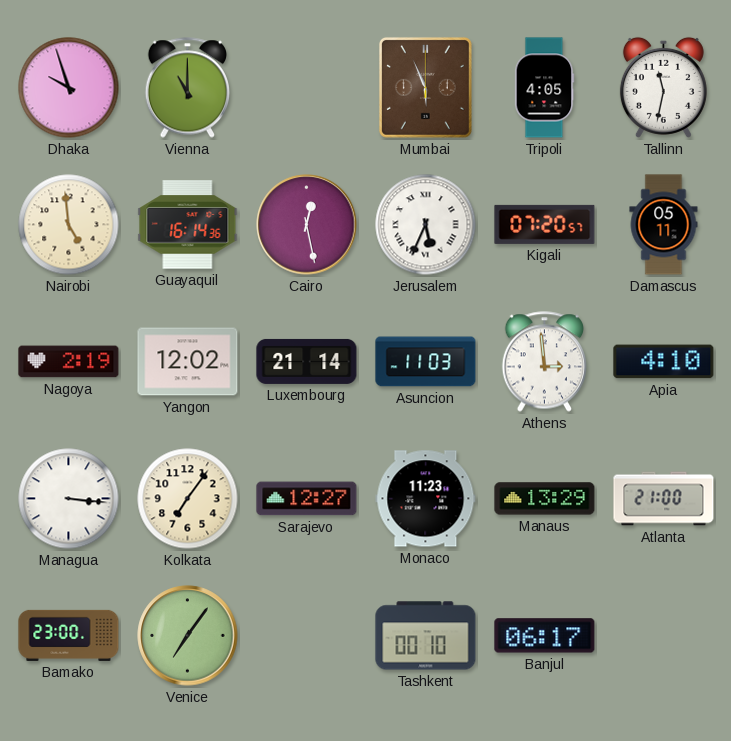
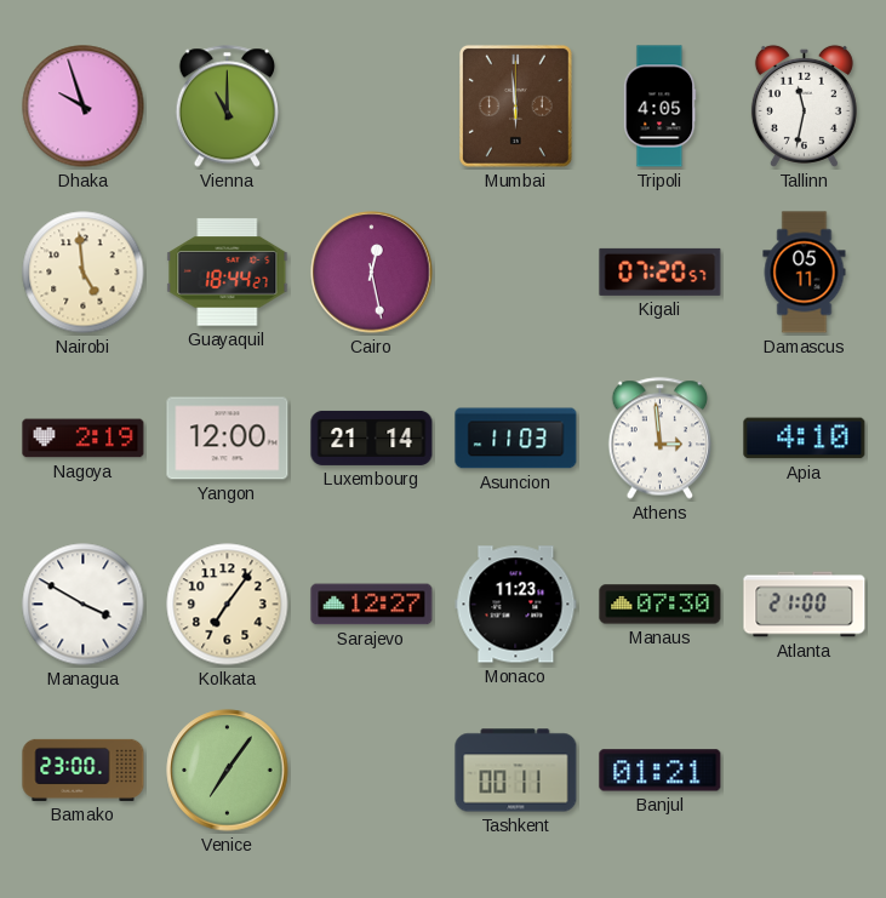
Mumbai: 5:56 -> 5:59 (515, 105)
Guayaquil: 16:14 -> 18:44 (228, 273)
Jerusalem: 5:34 -> none (426, 225)
Yangon: 12:02 -> 12:00 (228, 439)
Managua: 3:16 -> 3:50 (84, 605)
Manaus: 13:29 -> 07:30 (661, 605)
Tashkent: 00:10 -> 00:11 (516, 771)
Banjul: 06:17 -> 01:21 (661, 771)
